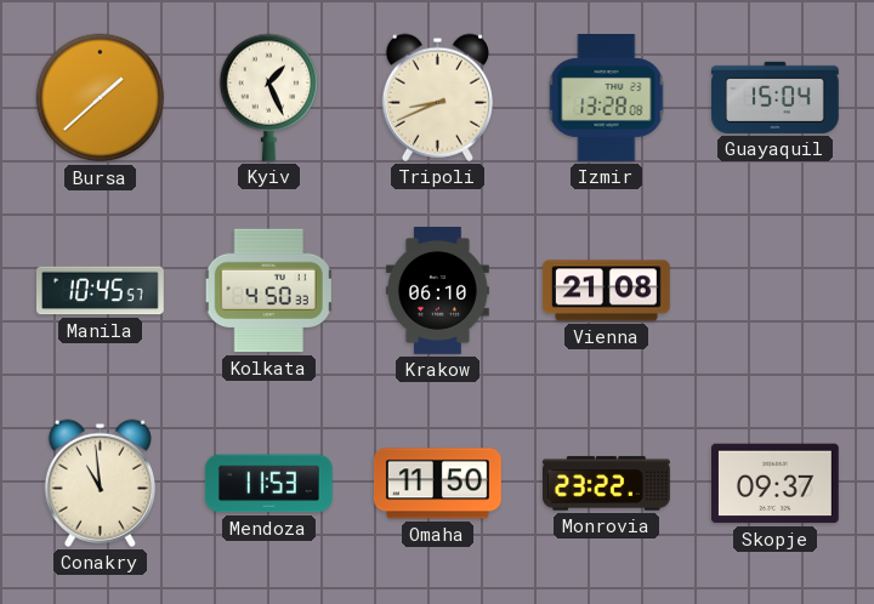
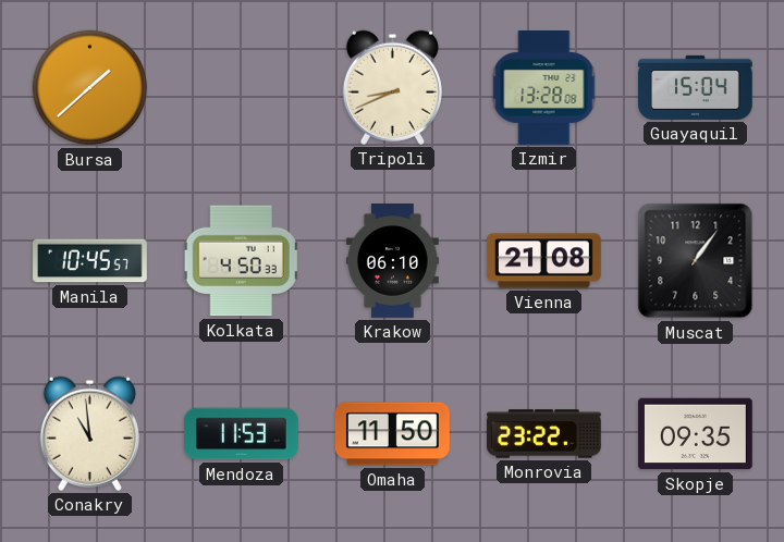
Kyiv: 1:26 -> none (268, 97)
Muscat: none -> 1:06 (696, 261)
Skopje: 09:37 -> 09:35 (696, 434)
